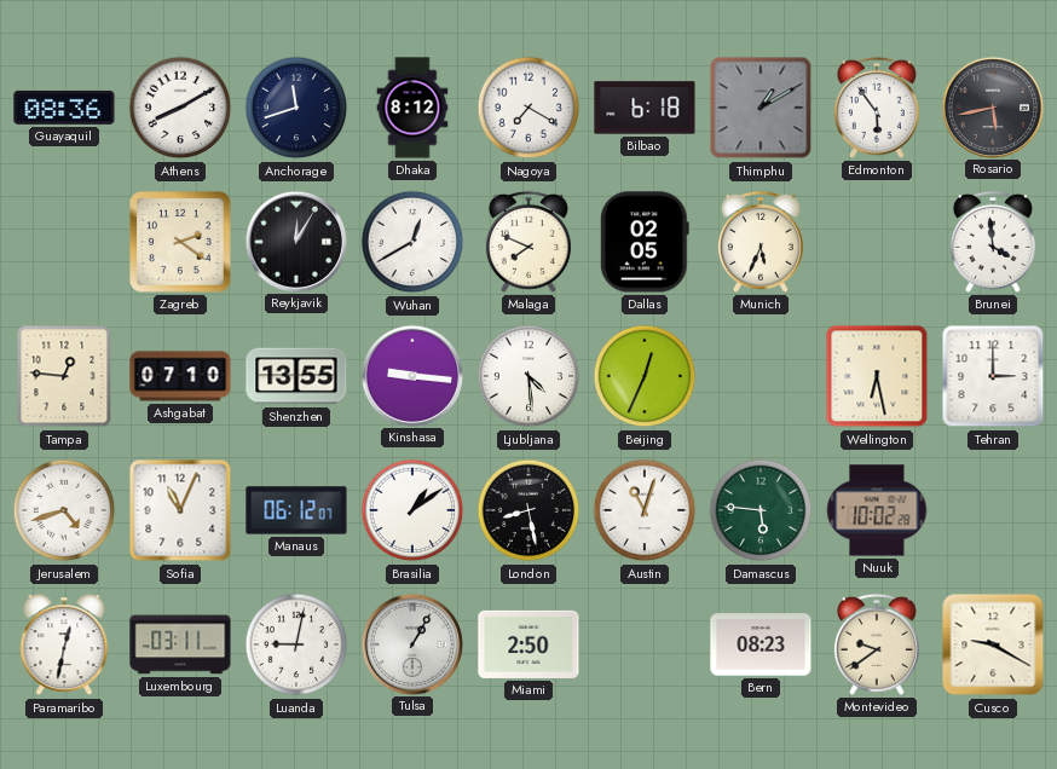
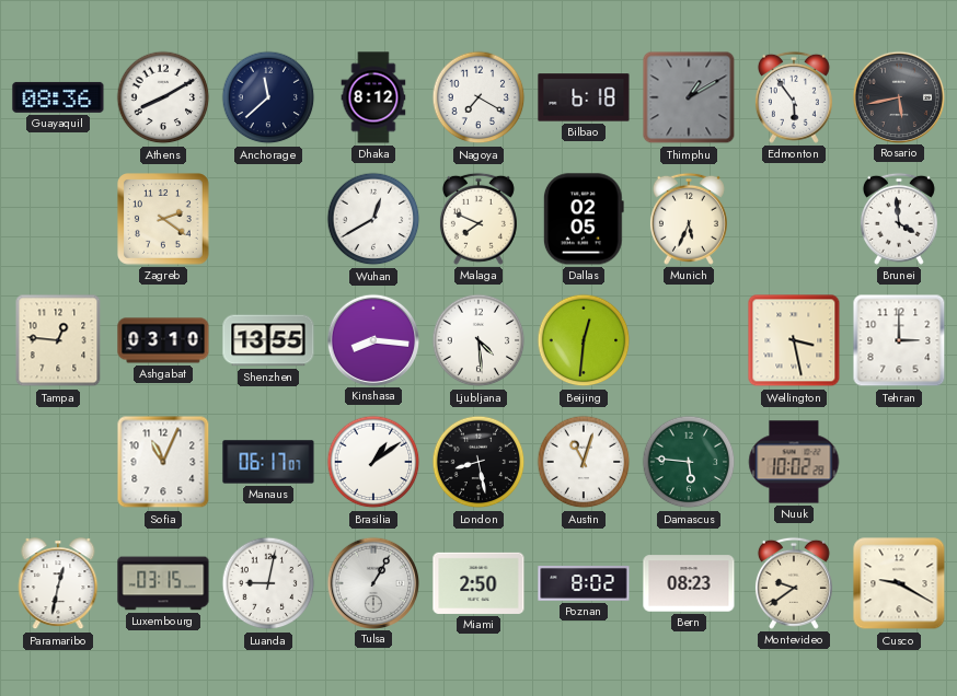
Anchorage: 11:42 -> 11:38 (268, 97)
Reykjavik: 12:05 -> none (295, 241)
Ashgabat: 07:10 -> 03:10 (163, 340)
Kinshasa: 9:16 -> 8:16 (372, 339)
Beijing: 12:34 -> 12:31 (584, 340)
Wellington: 6:28 -> 3:28 (794, 340)
Jerusalem: 4:42 -> none (64, 510)
Manaus: 06:12 -> 06:17 (268, 462)
Luxembourg: 03:11 -> 03:15 (163, 583)
Poznan: none -> 8:02 (584, 584)
